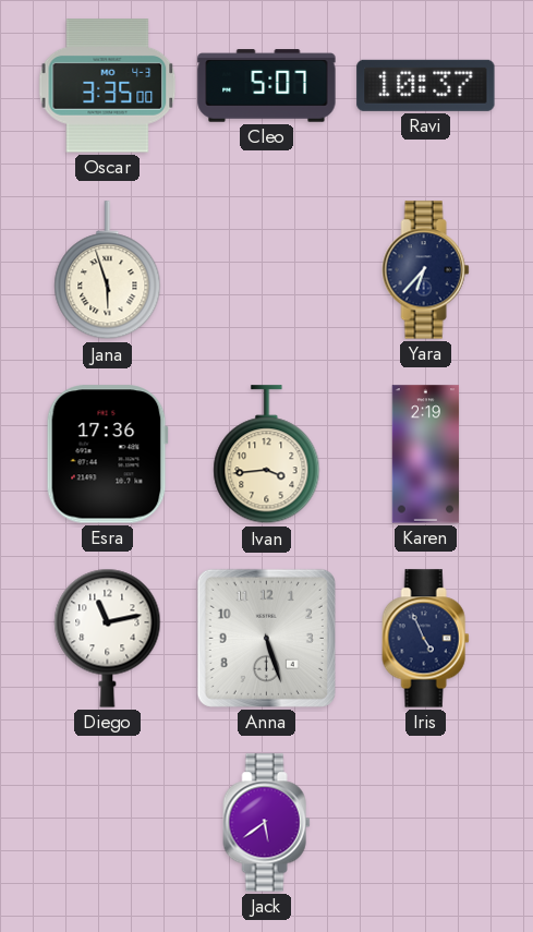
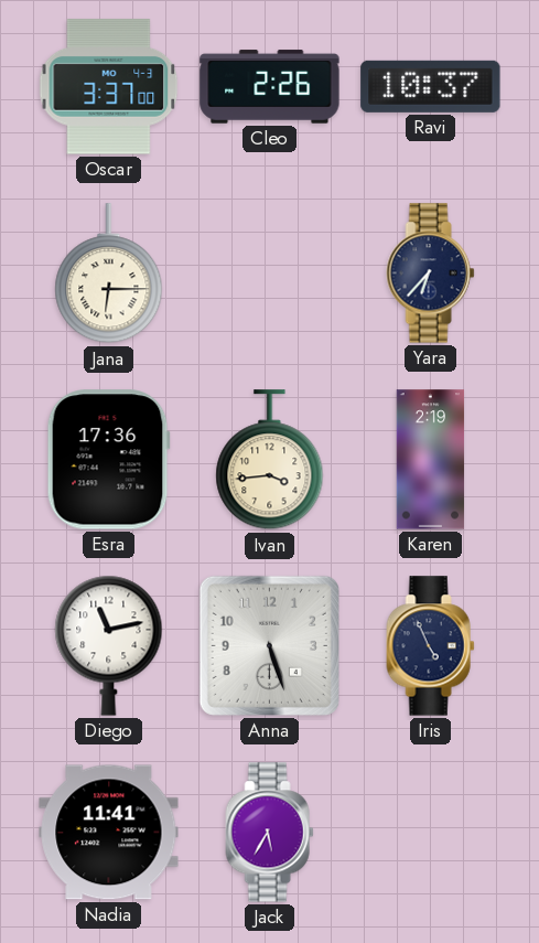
Oscar: 3:35 -> 3:37 (109, 87)
Cleo: 5:07 -> 2:26 (270, 87)
Jana: 5:57 -> 6:15 (109, 274)
Nadia: none -> 11:41 (109, 833)
Jack: 5:39 -> 5:35 (270, 833)
